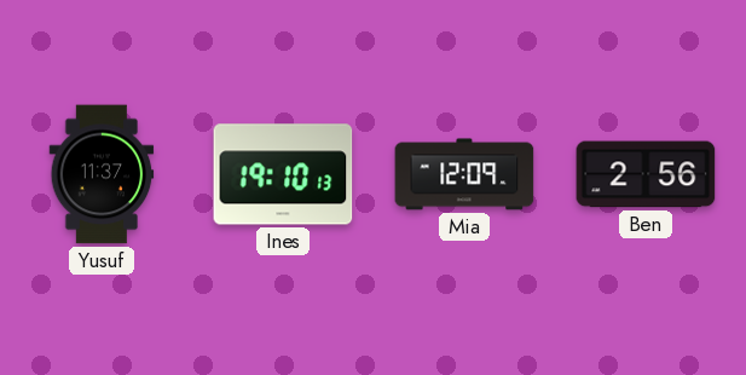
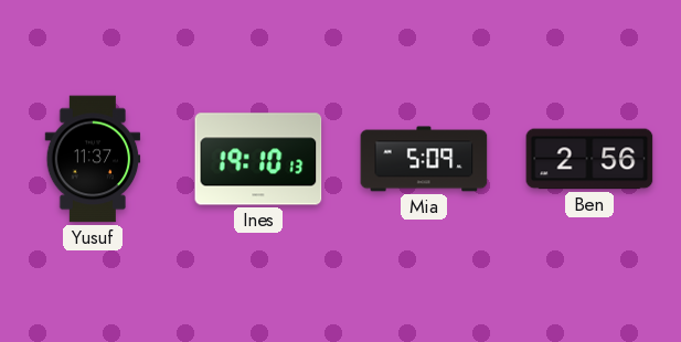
Mia: 12:09 -> 5:09 (424, 159)
